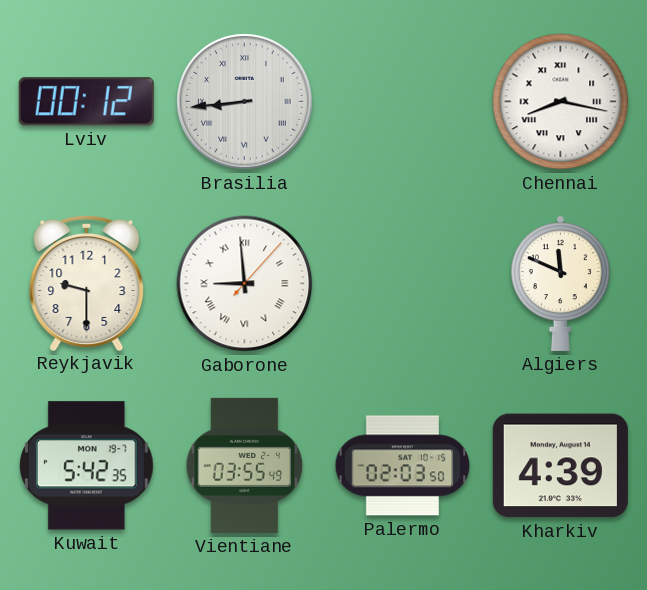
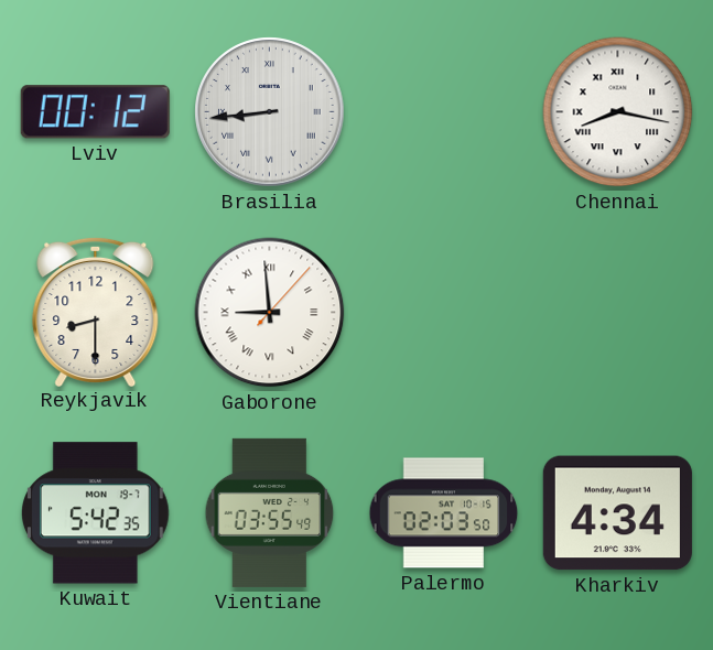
Reykjavik: 9:30 -> 8:30 (96, 311)
Algiers: 11:49 -> none (560, 283)
Kharkiv: 4:39 -> 4:34 (617, 513)
